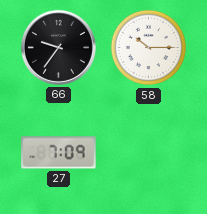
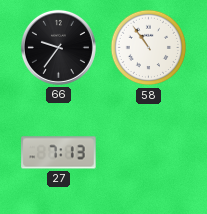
58: 10:15 -> 10:54 (149, 48)
27: 7:09 -> 7:13 (59, 153)
